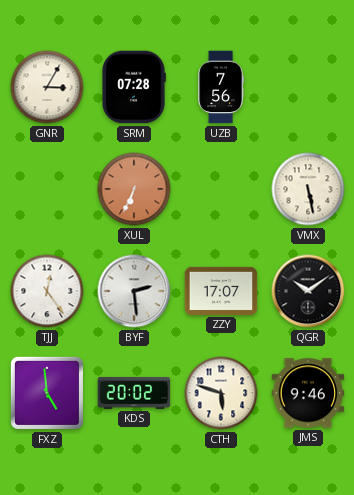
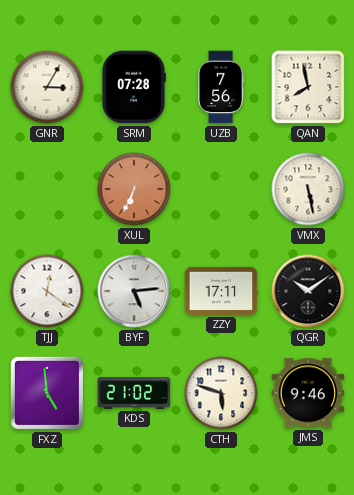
QAN: none -> 7:58 (308, 87)
TJJ: 12:24 -> 12:21 (47, 291)
BYF: 2:29 -> 5:14 (134, 291)
ZZY: 17:07 -> 17:11 (221, 291)
KDS: 20:02 -> 21:02 (134, 393)
